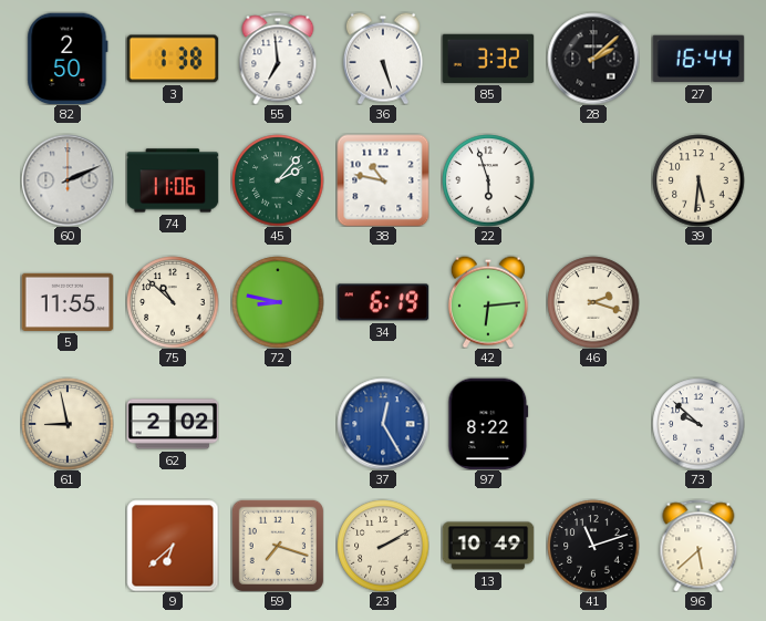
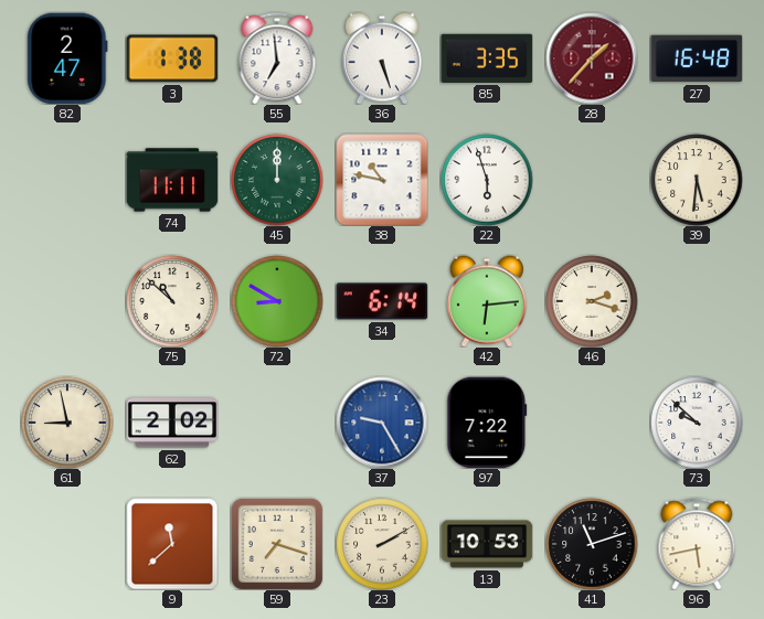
82: 2:50 -> 2:47 (67, 58)
85: 3:32 -> 3:35 (487, 58)
28: 2:08 -> 1:37 (592, 58)
28 dial: black -> burgundy (592, 58)
27: 16:44 -> 16:48 (697, 58)
60: 2:11 -> none (68, 180)
74: 11:06 -> 11:11 (172, 180)
45: 2:07 -> 12:00 (277, 180)
5: 11:55 -> none (68, 302)
72: 8:47 -> 8:50 (277, 301)
34: 6:19 -> 6:14 (382, 301)
37: 12:25 -> 9:25 (382, 423)
97: 8:22 -> 7:22 (487, 423)
9: 6:38 -> 11:38 (172, 544)
13: 10:49 -> 10:53 (487, 544)
96: 5:38 -> 5:43 (697, 544)
